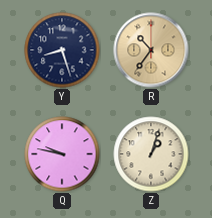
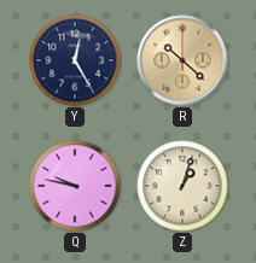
Y: 8:27 -> 12:25 (75, 60)
R: 10:36 -> 10:22 (182, 60)
